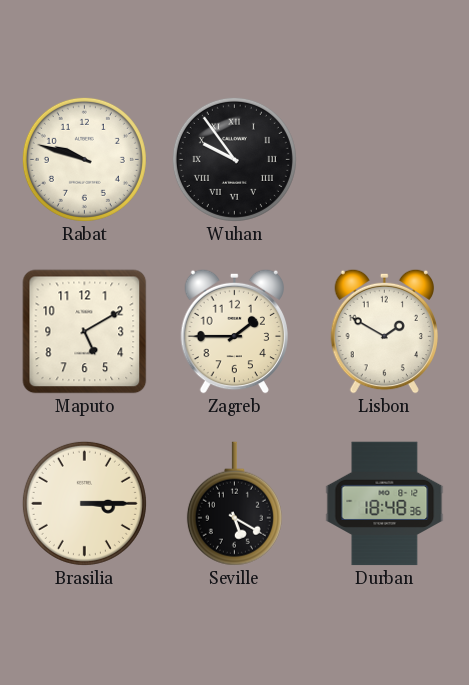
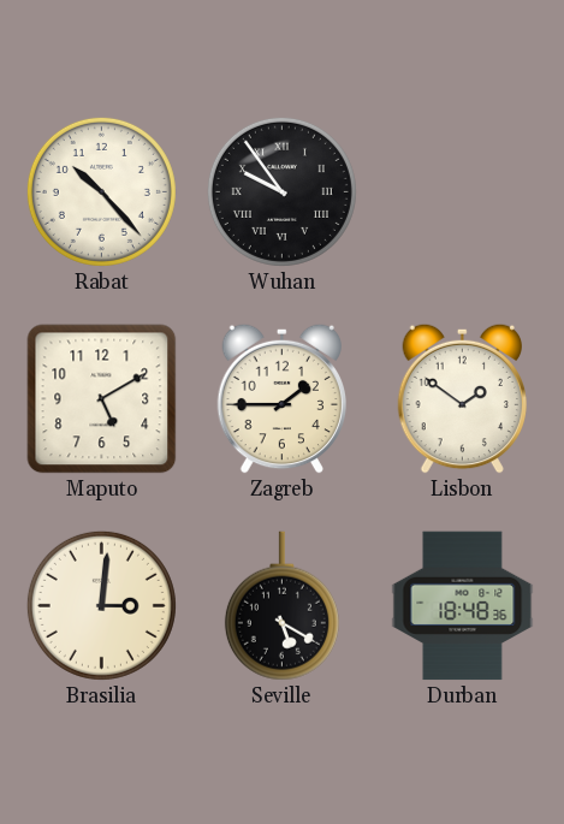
Rabat: 9:48 -> 10:23 (101, 191)
Lisbon: 1:50 -> 1:51 (462, 398)
Brasilia: 3:15 -> 3:01 (101, 605)
